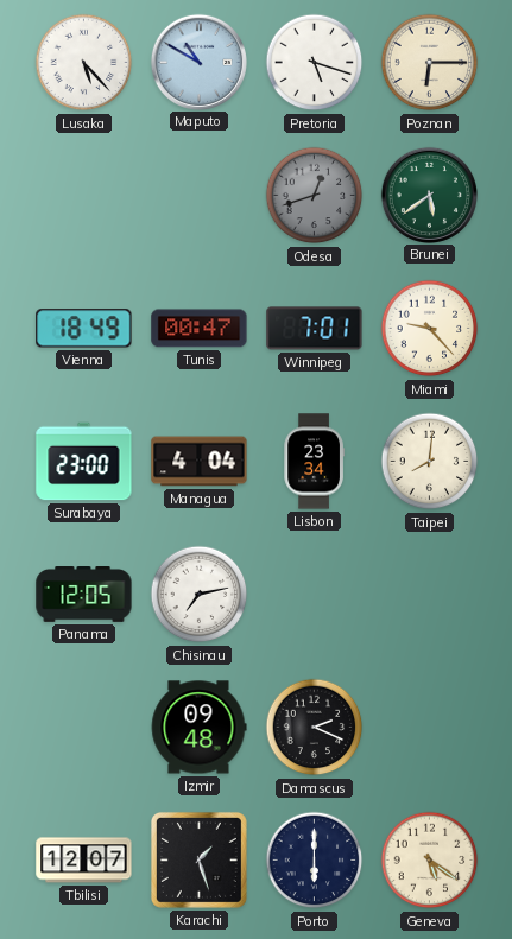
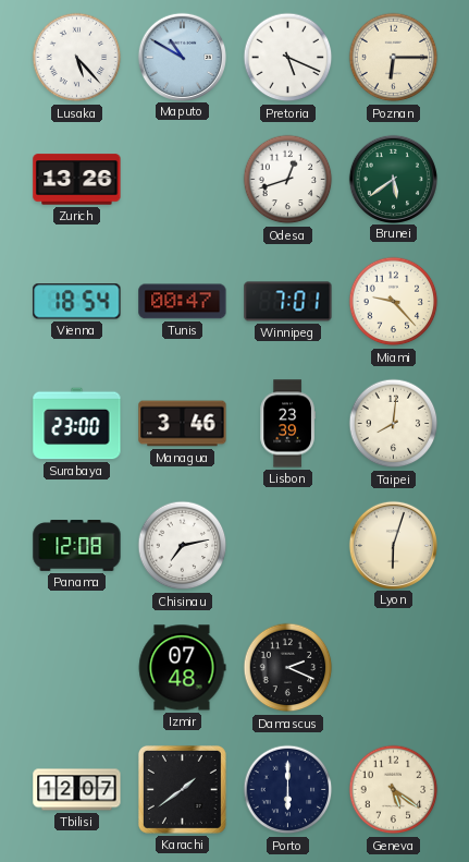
Pretoria: 5:18 -> 5:19 (288, 58)
Zurich: none -> 13:26 (77, 180)
Odesa dial: grey -> white (288, 180)
Vienna: 18:49 -> 18:54 (77, 302)
Managua: 4:04 -> 3:46 (183, 424)
Lisbon: 23:34 -> 23:39 (287, 424)
Panama: 12:05 -> 12:08 (77, 546)
Lyon: none -> 6:03 (393, 545)
Izmir: 09:48 -> 07:48 (182, 668)
Karachi: 1:27 -> 1:39 (182, 789)
